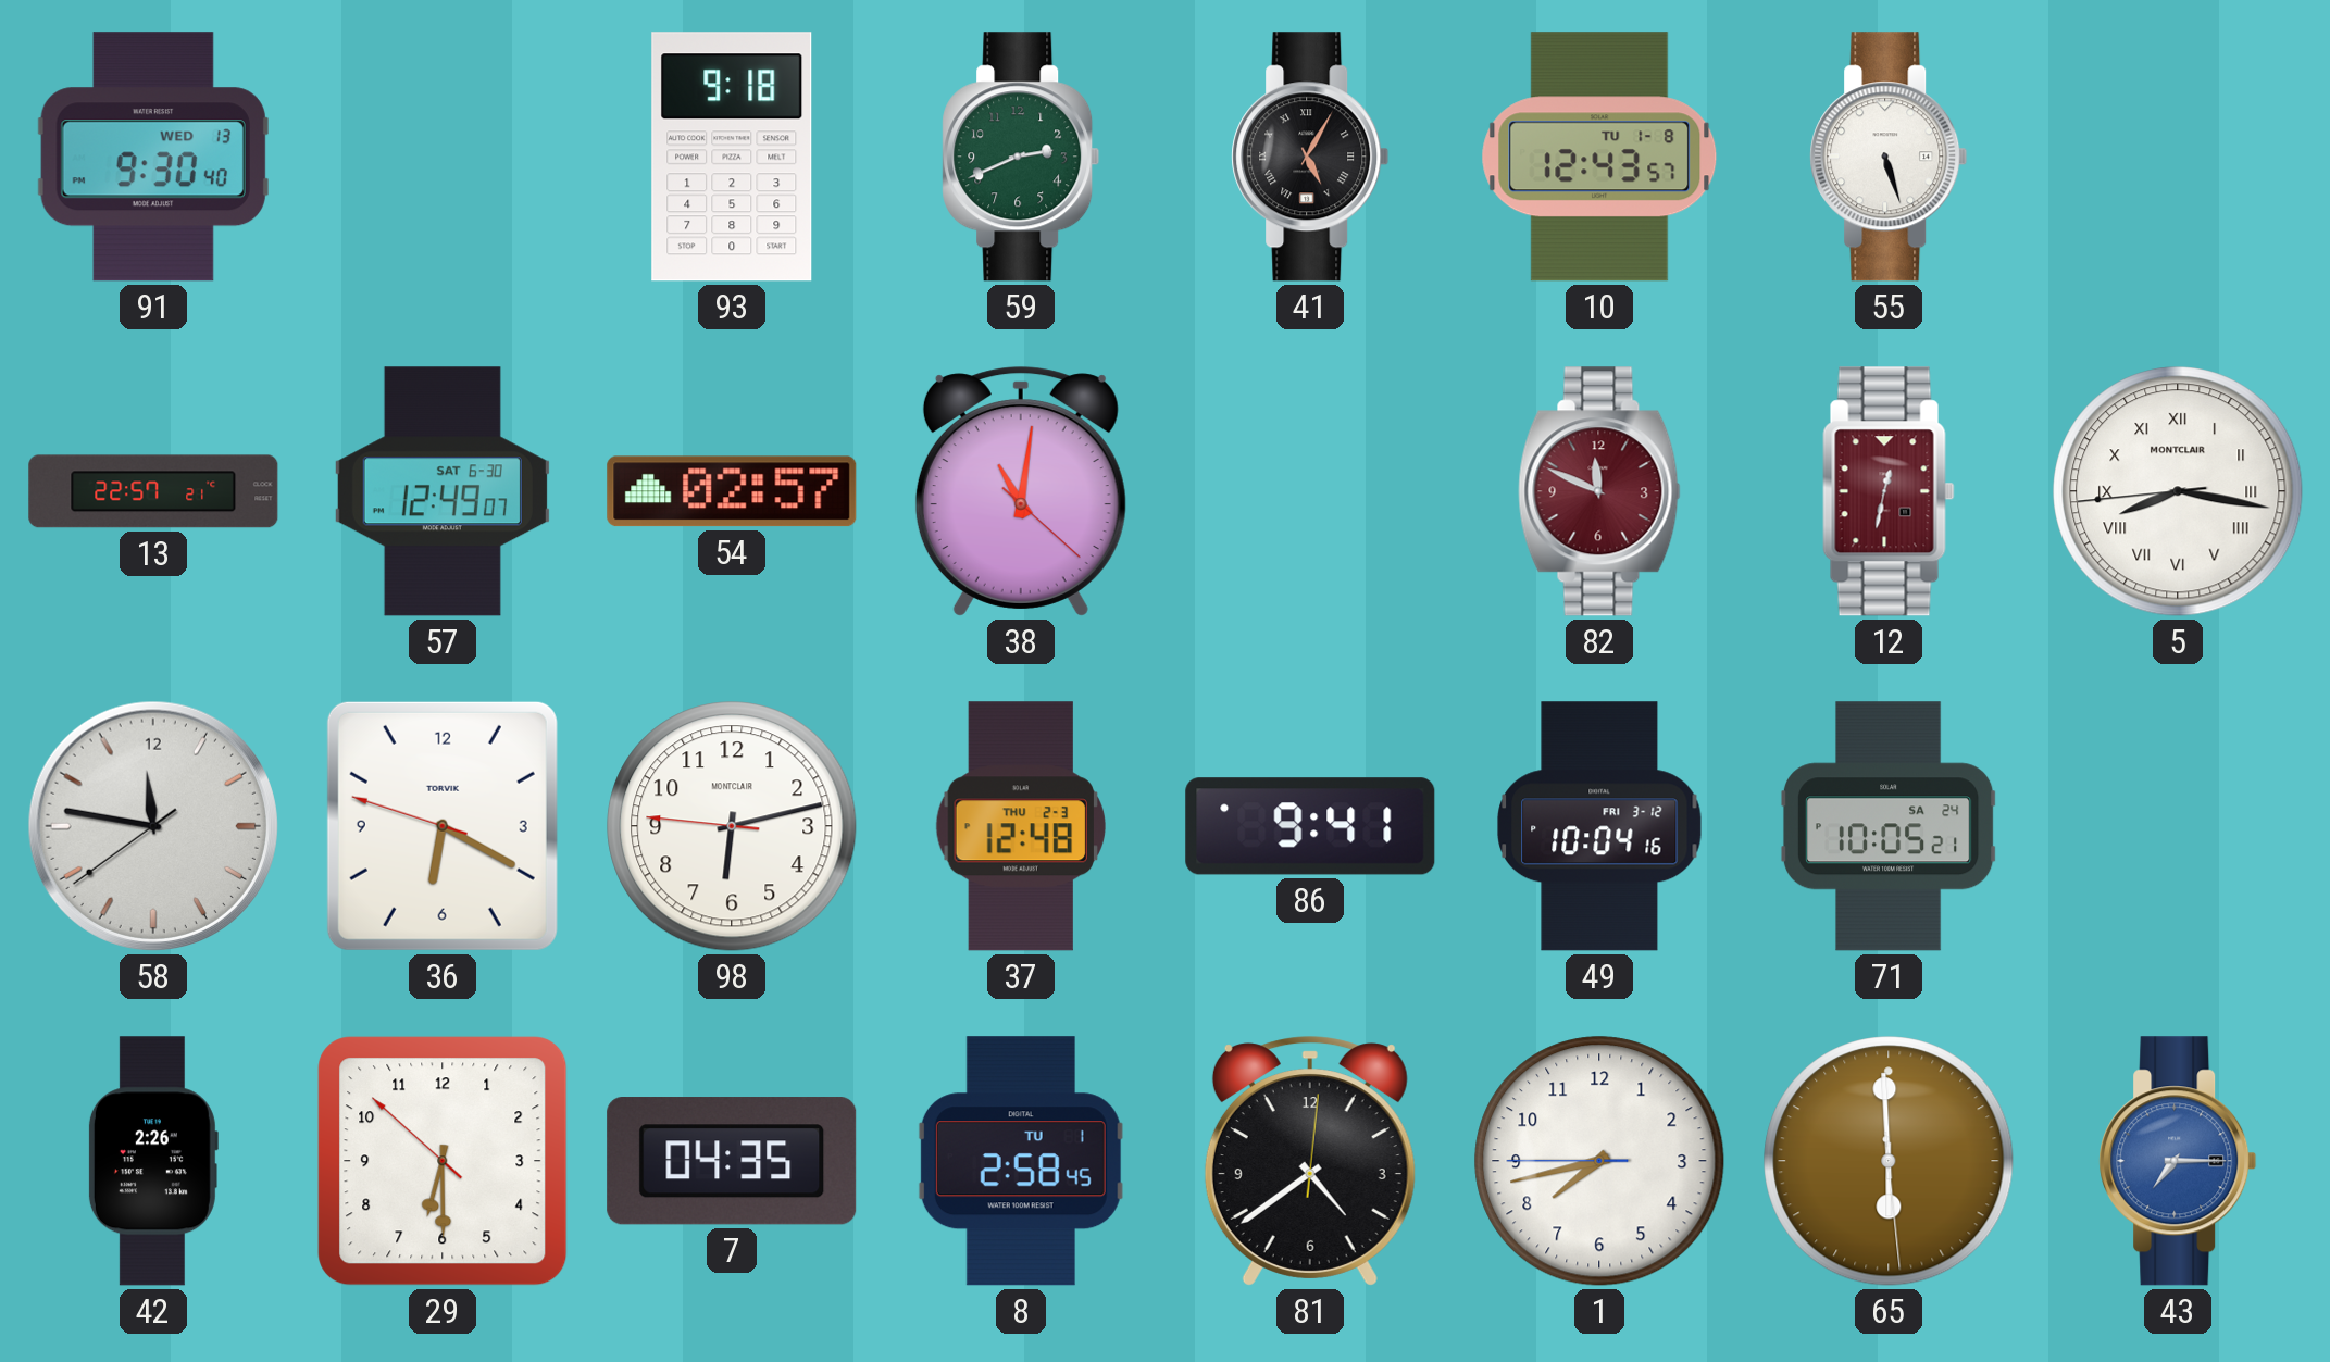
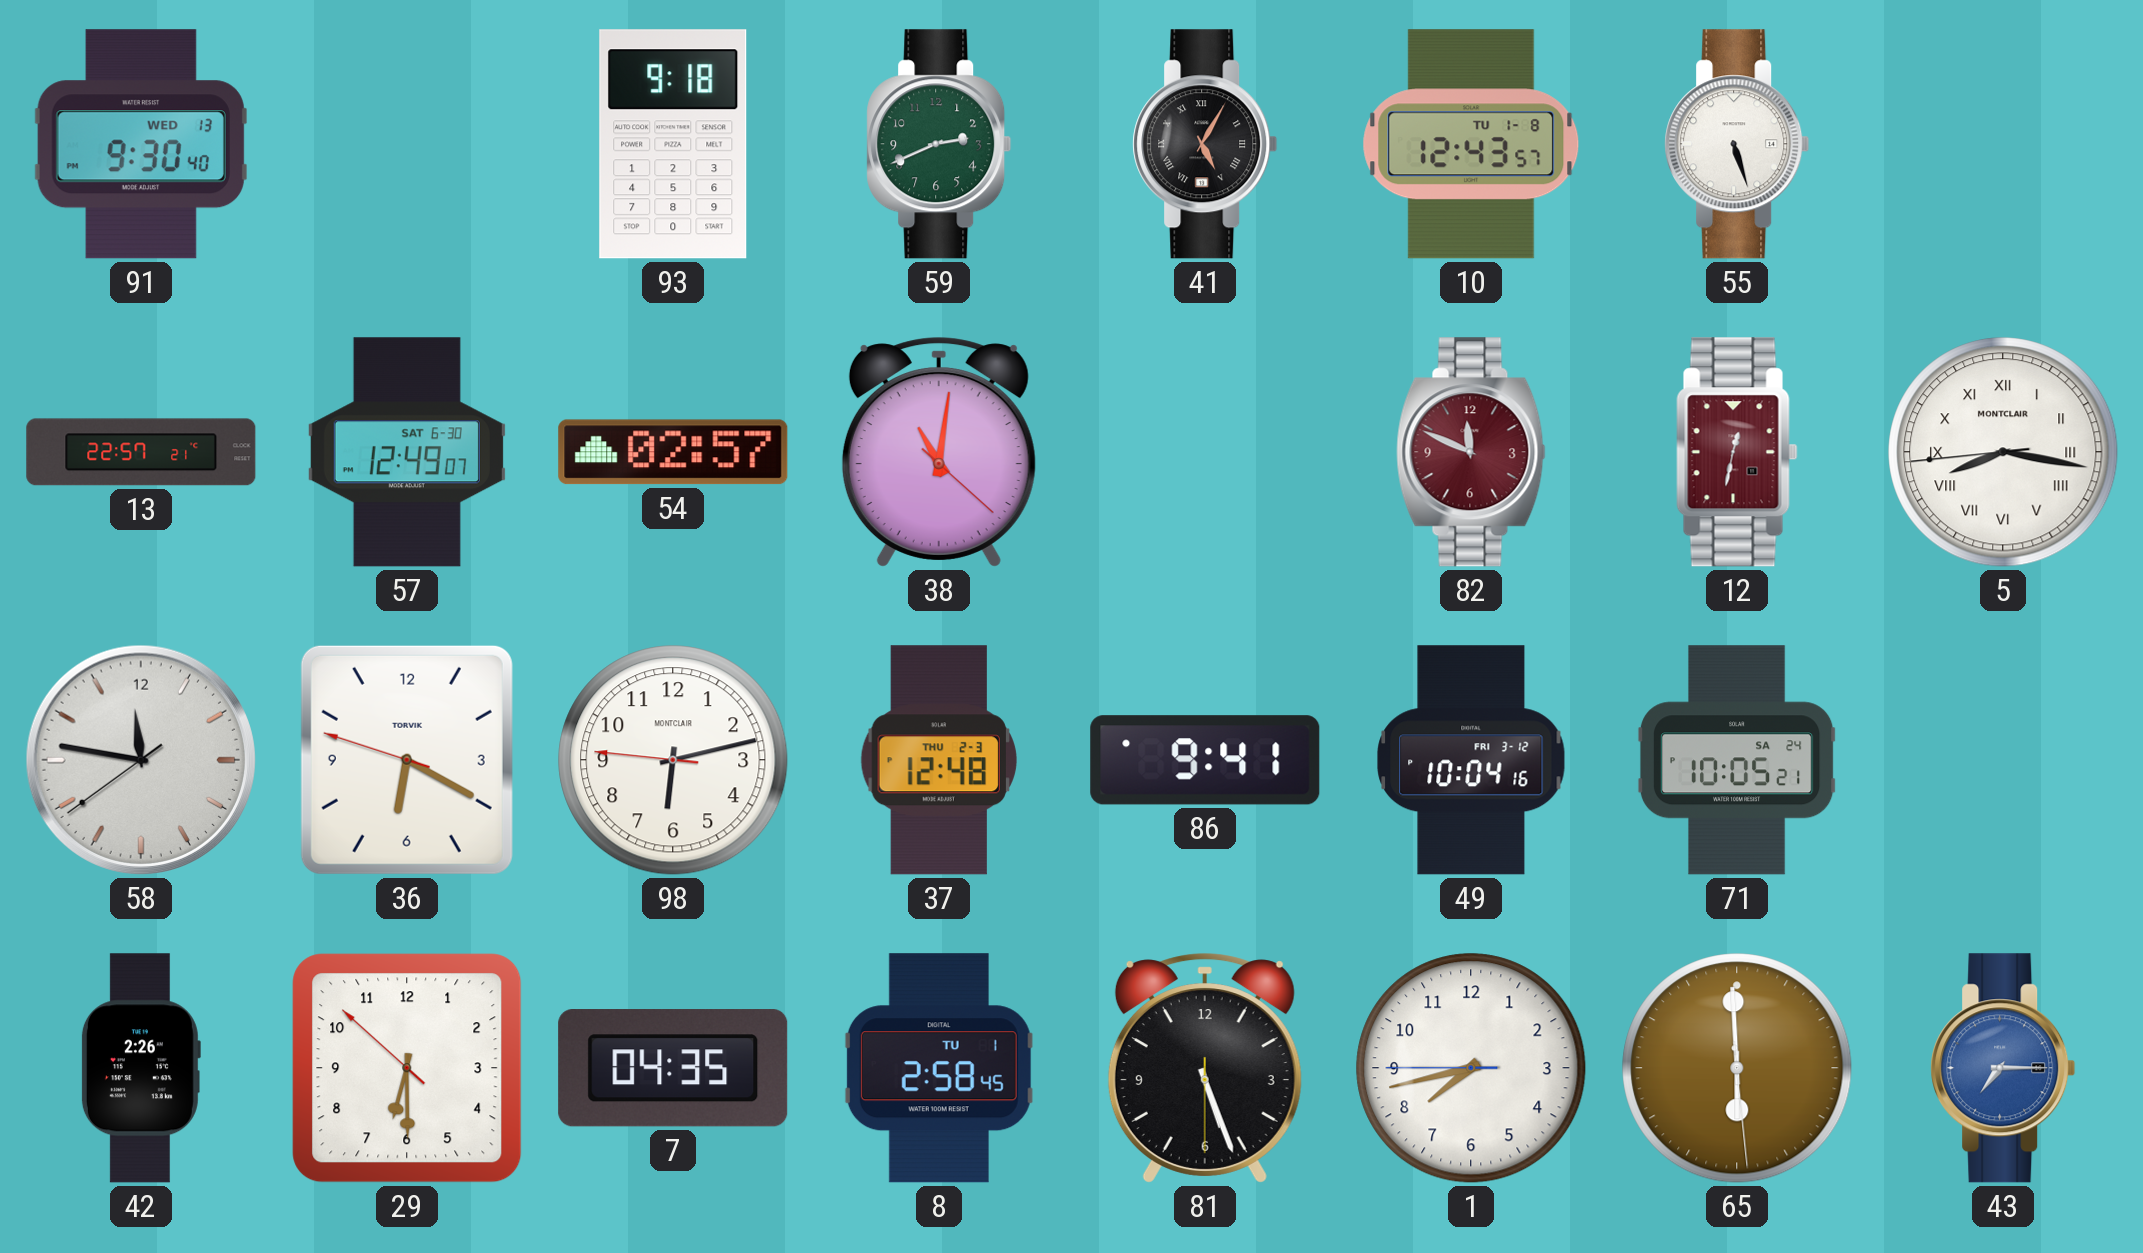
81: 4:39 -> 5:26 (1205, 1068)
